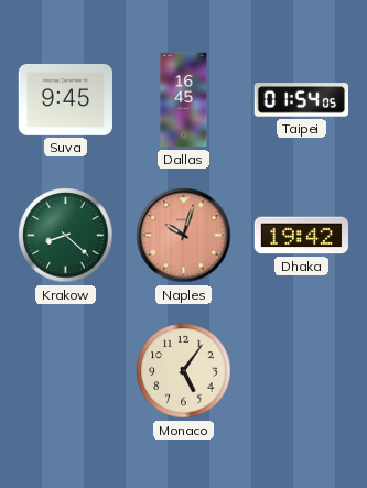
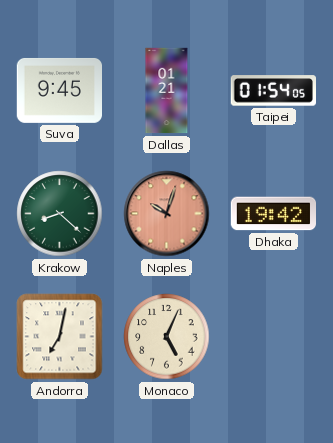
Dallas: 16:45 -> 01:21 (167, 91)
Andorra: none -> 7:02 (60, 337)
Monaco: 5:06 -> 5:04 (167, 337)
